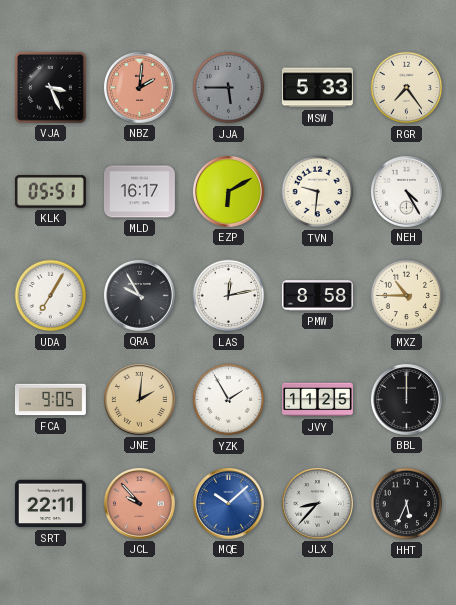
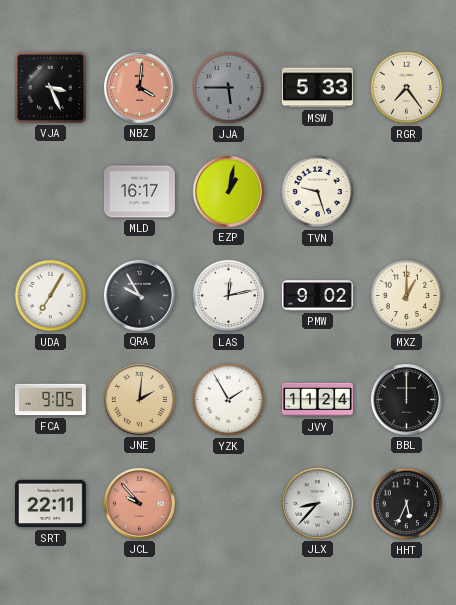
NBZ: 2:01 -> 4:01 (139, 87)
KLK: 05:51 -> none (50, 192)
EZP: 6:10 -> 1:02 (228, 191)
TVN: 9:31 -> 9:27 (318, 192)
NEH: 4:25 -> none (406, 191)
PMW: 8:58 -> 9:02 (317, 296)
MXZ: 10:45 -> 1:00 (407, 296)
JVY: 11:25 -> 11:24 (317, 400)
MQE: 10:08 -> none (228, 503)
